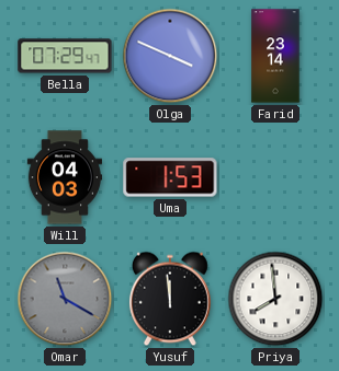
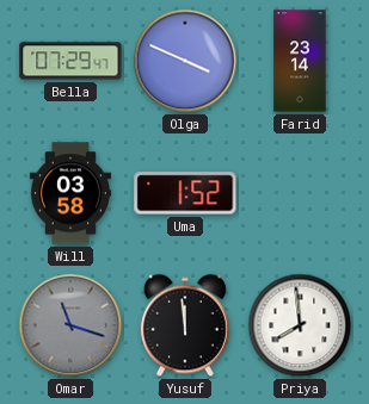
Will: 04:03 -> 03:58 (69, 193)
Uma: 1:53 -> 1:52 (185, 193)
Omar: 11:20 -> 11:18 (70, 325)
